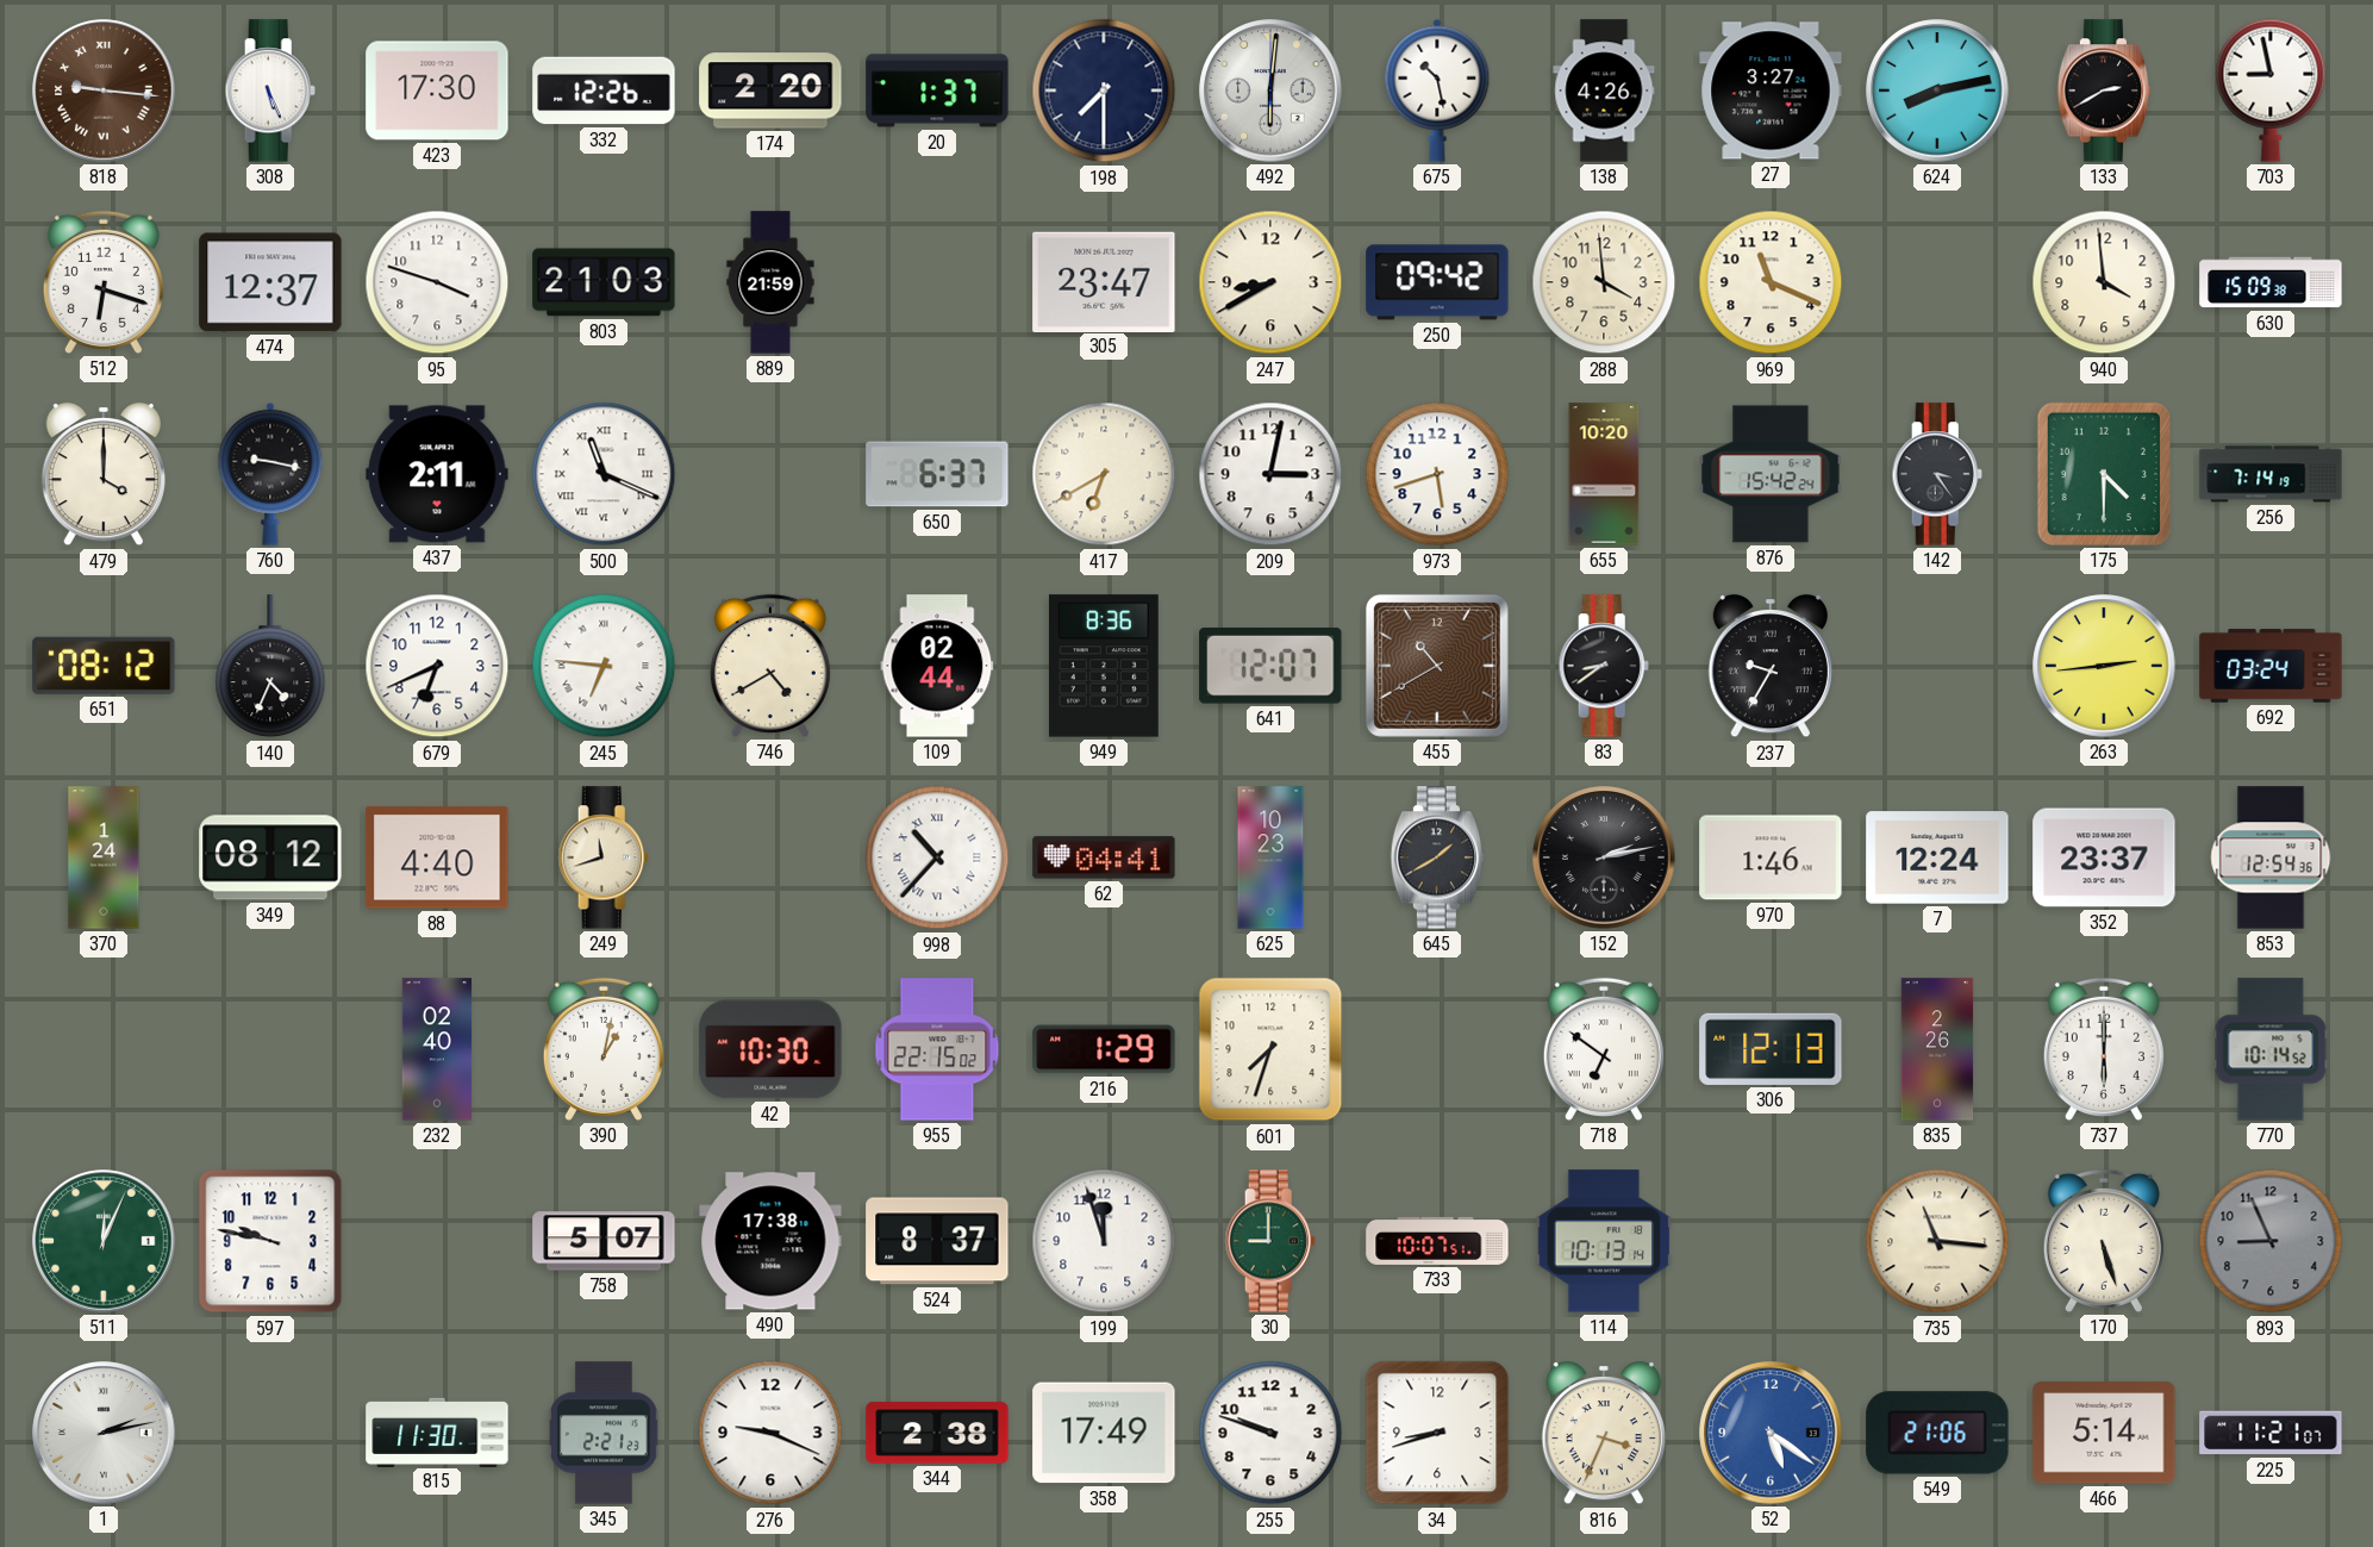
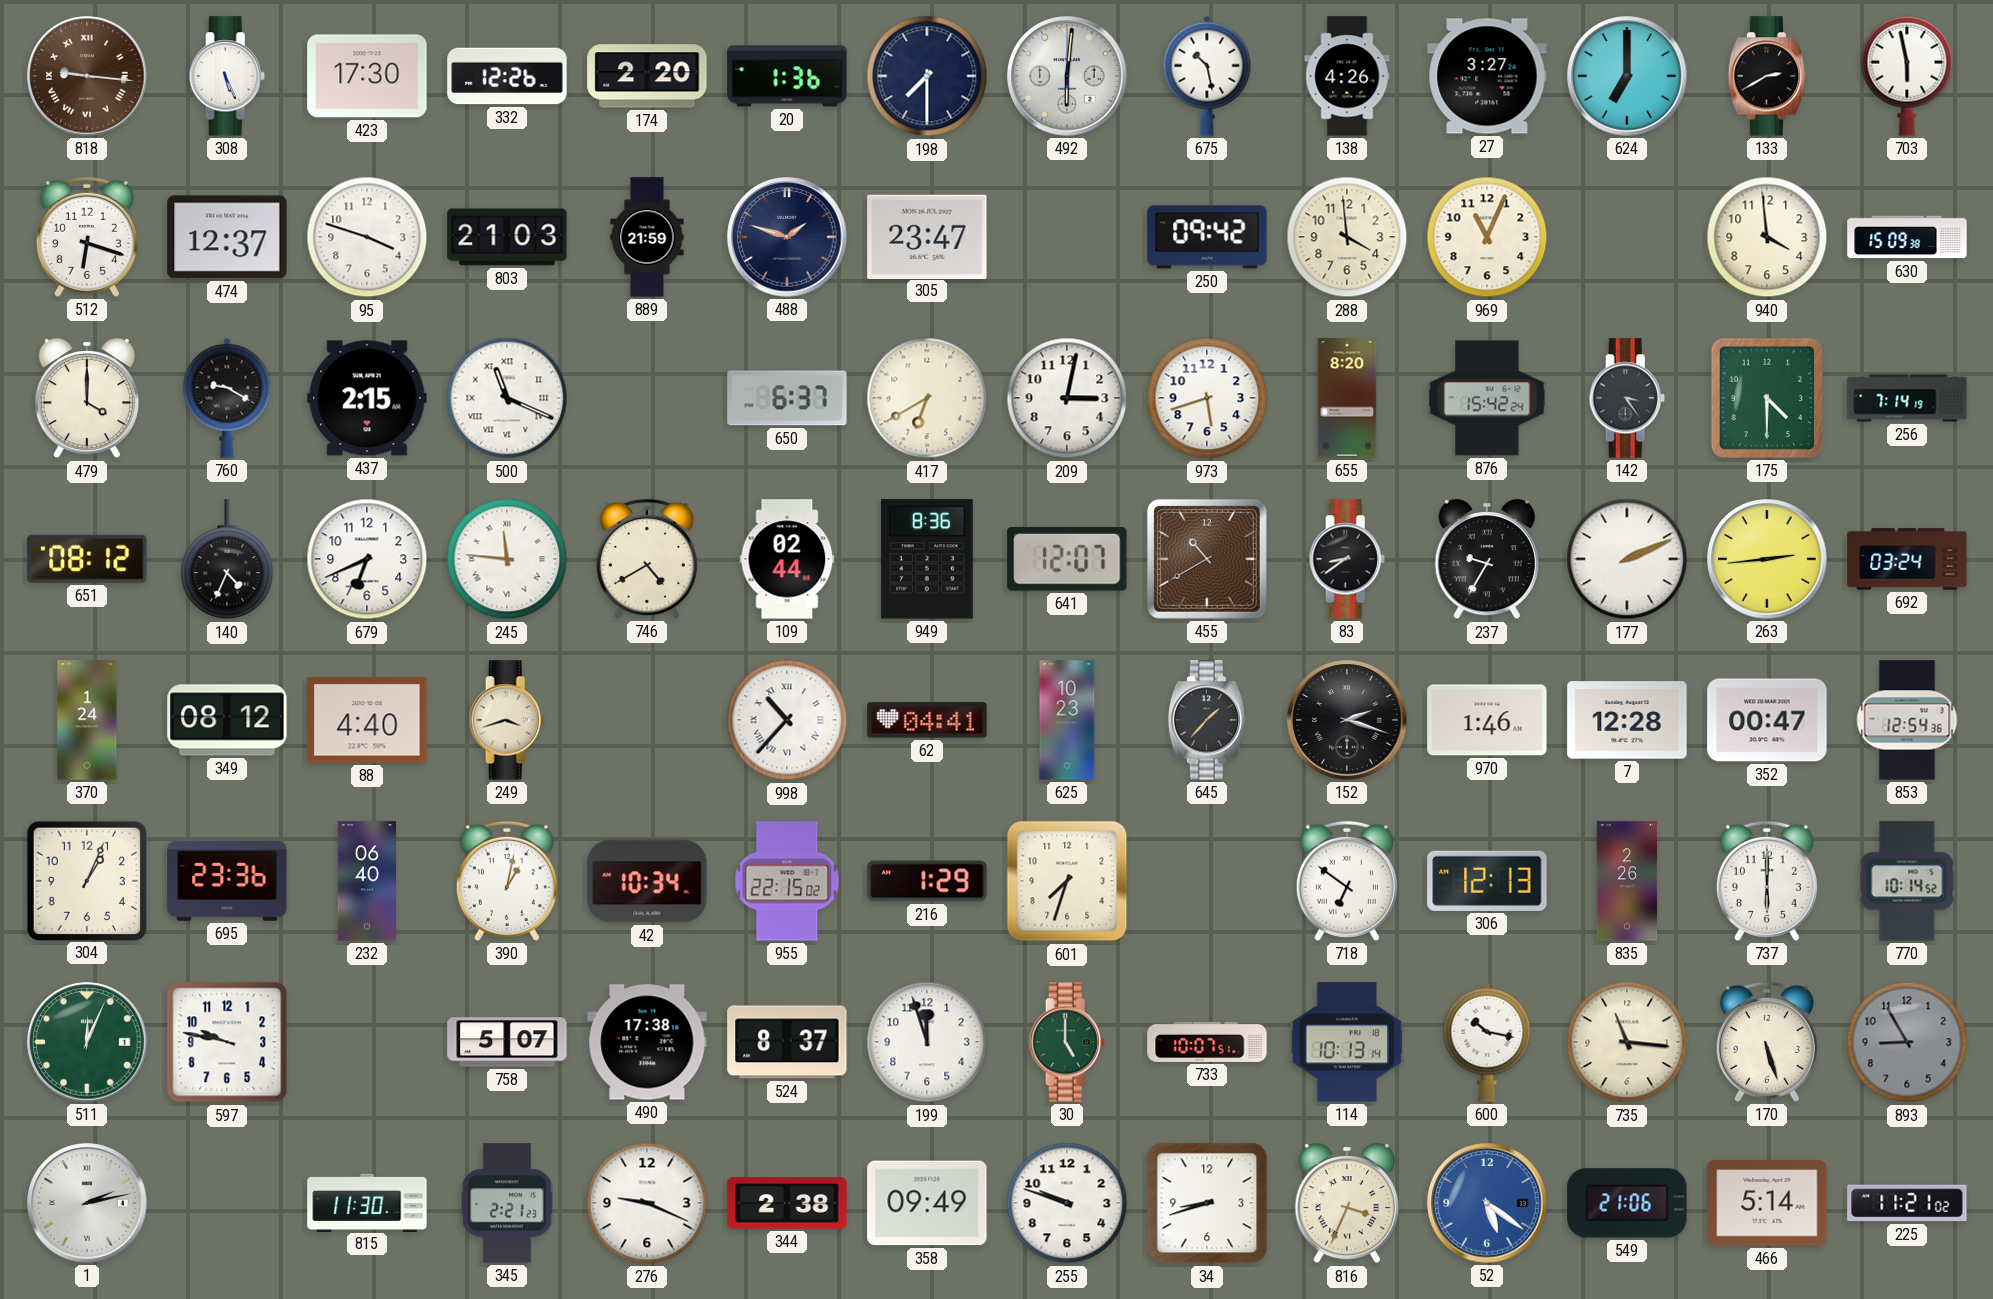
20: 1:37 -> 1:36 (787, 76)
624: 8:13 -> 7:00 (1627, 76)
703: 8:58 -> 5:58 (1907, 76)
488: none -> 1:48 (787, 237)
247: 8:40 -> none (1270, 282)
969: 11:19 -> 11:04 (1487, 237)
760: 9:17 -> 9:20 (227, 398)
437: 2:11 -> 2:15 (367, 398)
655: 10:20 -> 8:20 (1347, 398)
245: 6:46 -> 11:46 (507, 559)
177: none -> 2:11 (1627, 559)
249: 11:42 -> 3:42 (507, 720)
645: 1:40 -> 1:37 (1207, 720)
152: 2:13 -> 2:18 (1347, 720)
7: 12:24 -> 12:28 (1627, 720)
352: 23:37 -> 00:47 (1767, 720)
304: none -> 1:04 (86, 880)
695: none -> 23:36 (227, 881)
232: 02:40 -> 06:40 (366, 881)
42: 10:30 -> 10:34 (647, 881)
30: 9:00 -> 5:00 (1067, 1042)
600: none -> 10:17 (1487, 1042)
893: 8:56 -> 8:55 (1907, 1042)
358: 17:49 -> 09:49 (927, 1203)
225: 11:21:07 -> 11:21:02 (1907, 1203)
